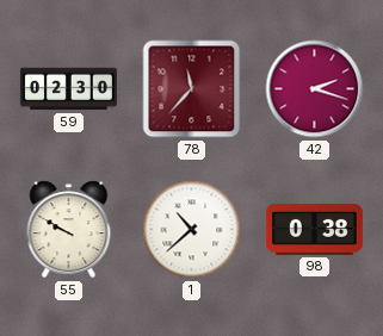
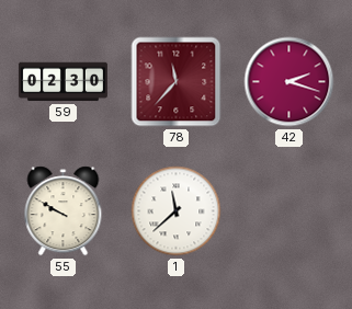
1: 10:38 -> 11:38 (177, 211)
98: 0:38 -> none (314, 229)
